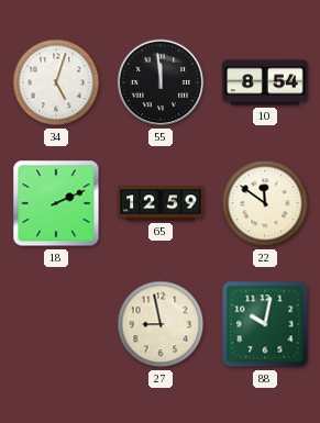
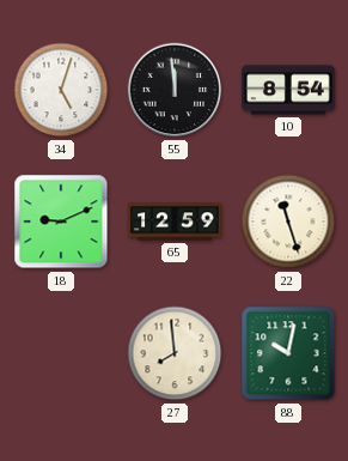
18: 2:11 -> 9:11 (61, 222)
22: 11:51 -> 11:27 (288, 222)
27: 8:58 -> 7:59 (175, 353)
